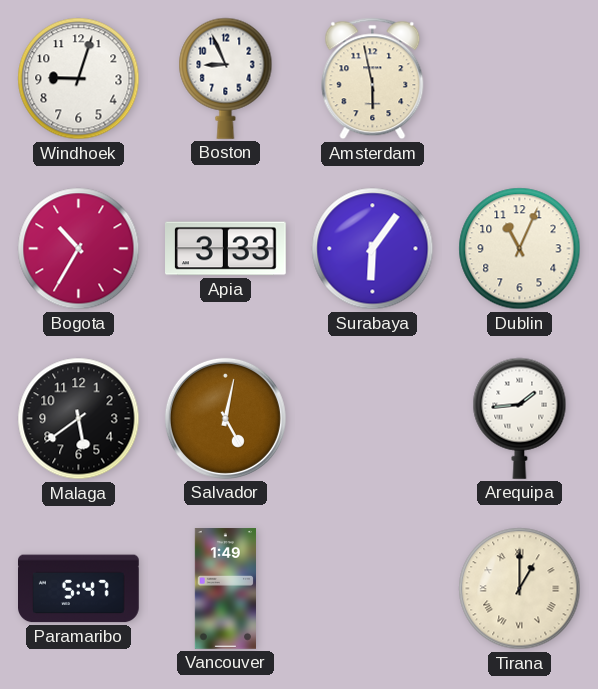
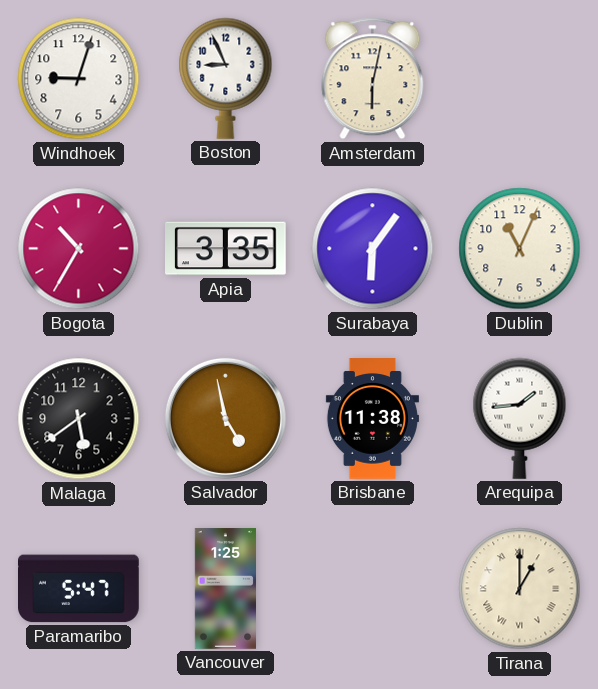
Amsterdam: 5:58 -> 6:02 (373, 79)
Apia: 3:33 -> 3:35 (226, 249)
Salvador: 5:02 -> 4:58 (225, 418)
Brisbane: none -> 11:38 (372, 419)
Vancouver: 1:49 -> 1:25 (225, 589)
